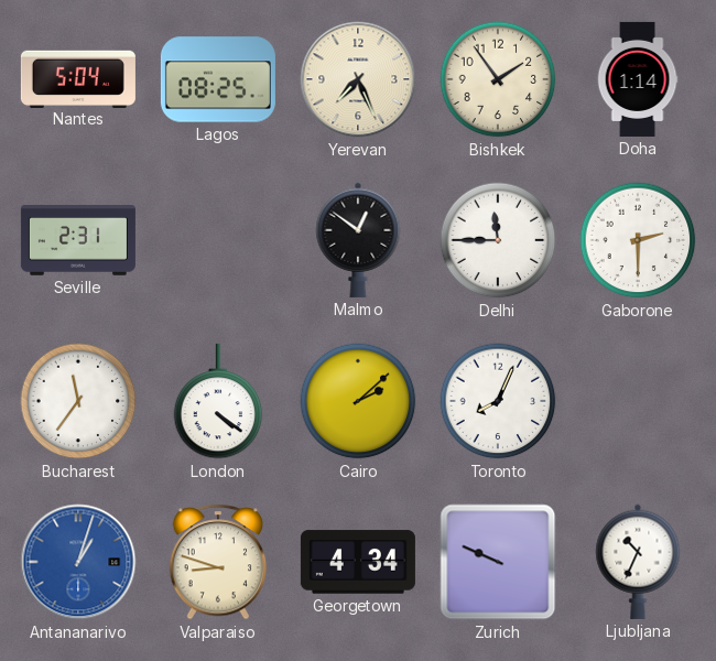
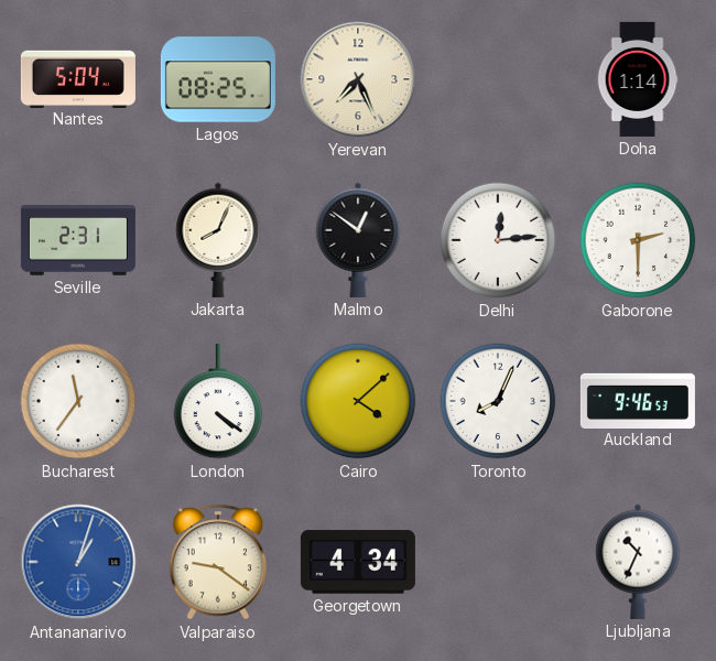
Bishkek: 1:54 -> none (498, 79)
Jakarta: none -> 8:04 (218, 240)
Delhi: 11:45 -> 12:14 (498, 240)
Cairo: 2:08 -> 4:08 (358, 401)
Auckland: none -> 9:46 (638, 400)
Valparaiso: 8:48 -> 9:21 (218, 562)
Zurich: 9:49 -> none (498, 562)
